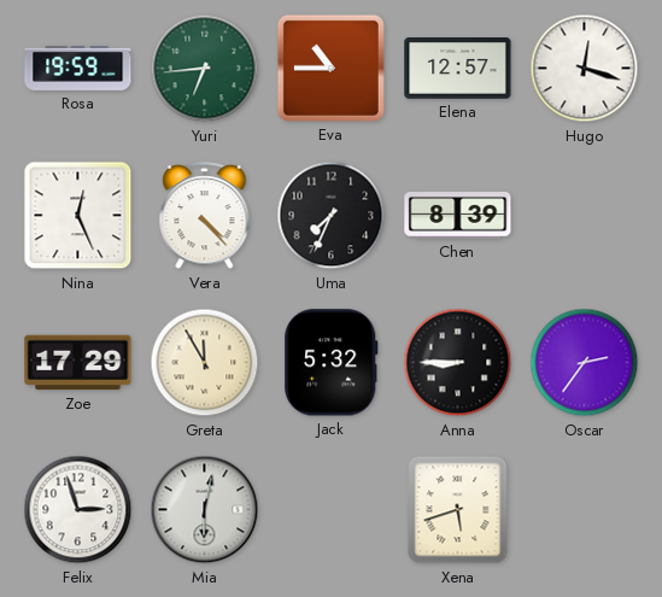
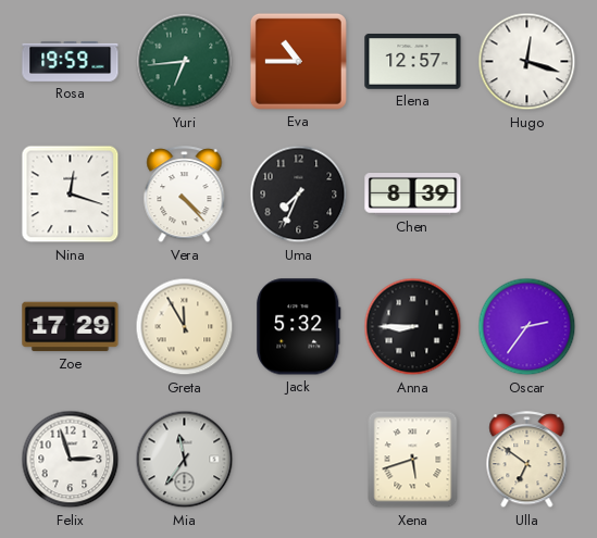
Nina: 12:26 -> 12:18 (71, 195)
Mia: 6:02 -> 11:36 (185, 460)
Ulla: none -> 6:51 (527, 460)
